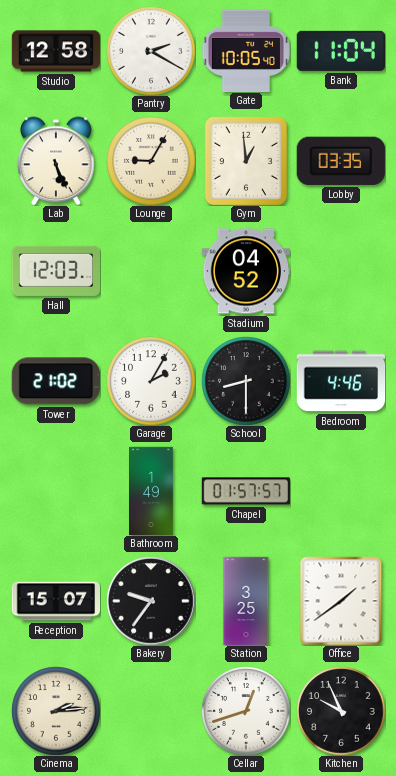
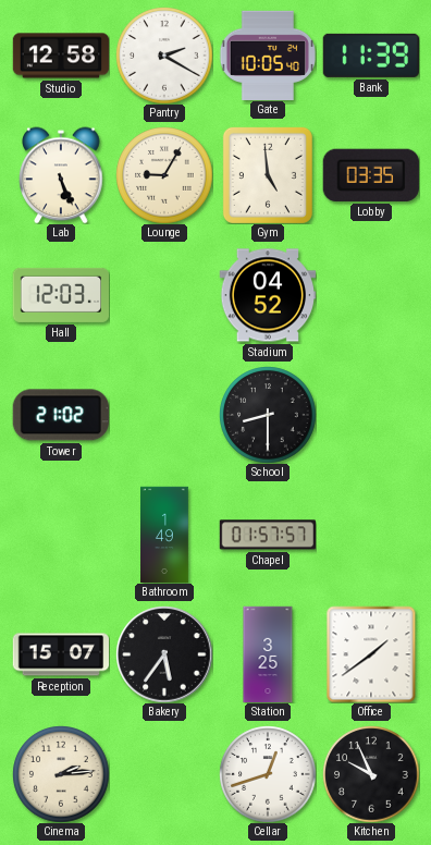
Bank: 11:04 -> 11:39 (371, 56)
Gym: 12:59 -> 4:59 (268, 175)
Garage: 2:05 -> none (151, 381)
Bedroom: 4:46 -> none (341, 381)
Bakery: 9:36 -> 5:36 (164, 654)
